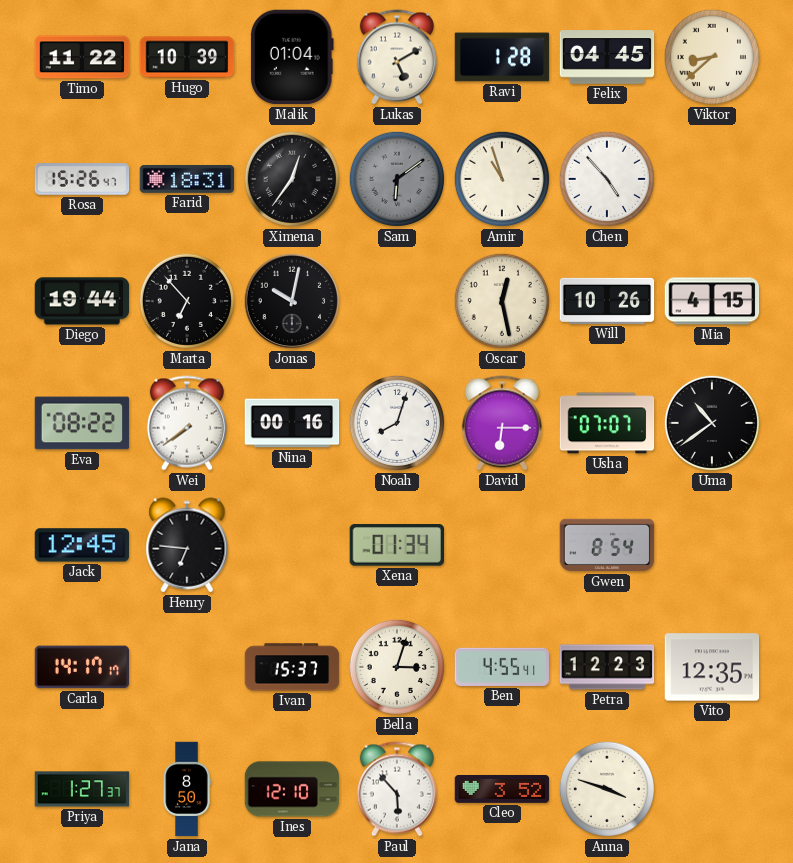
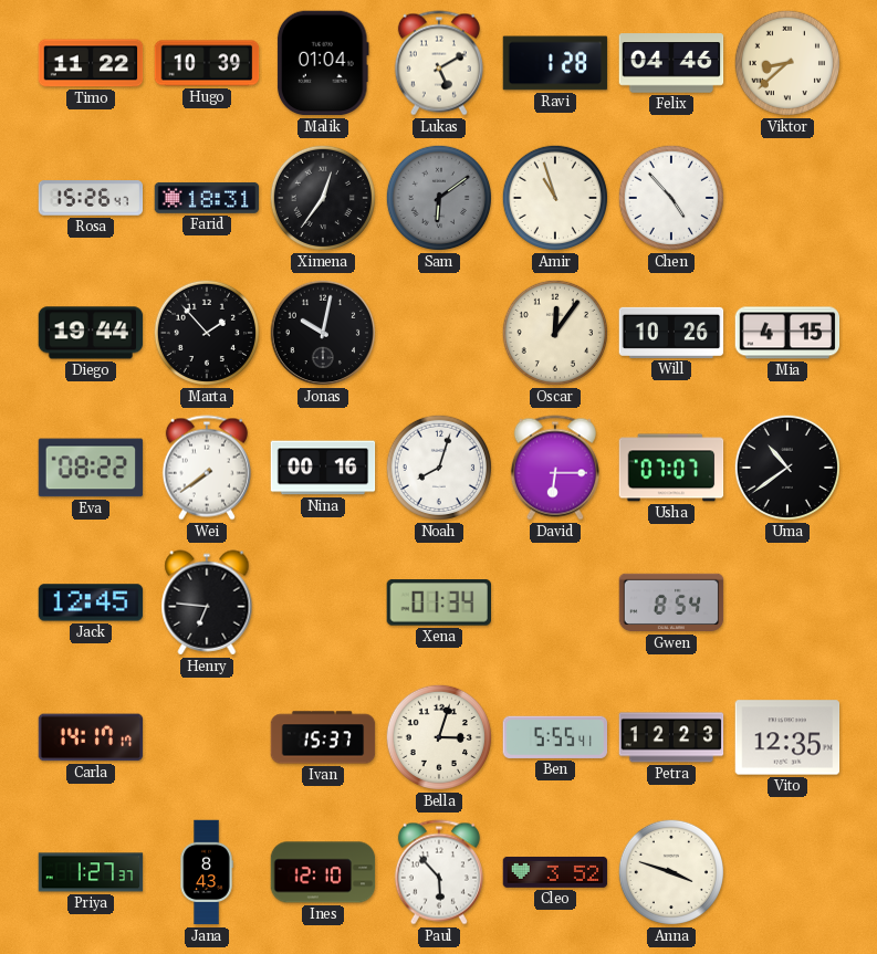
Felix: 04:45 -> 04:46 (671, 63)
Marta: 6:53 -> 1:53 (207, 333)
Oscar: 12:28 -> 12:06 (555, 333)
Ben: 4:55 -> 5:55 (555, 737)
Jana: 8:50 -> 8:43 (207, 872)
